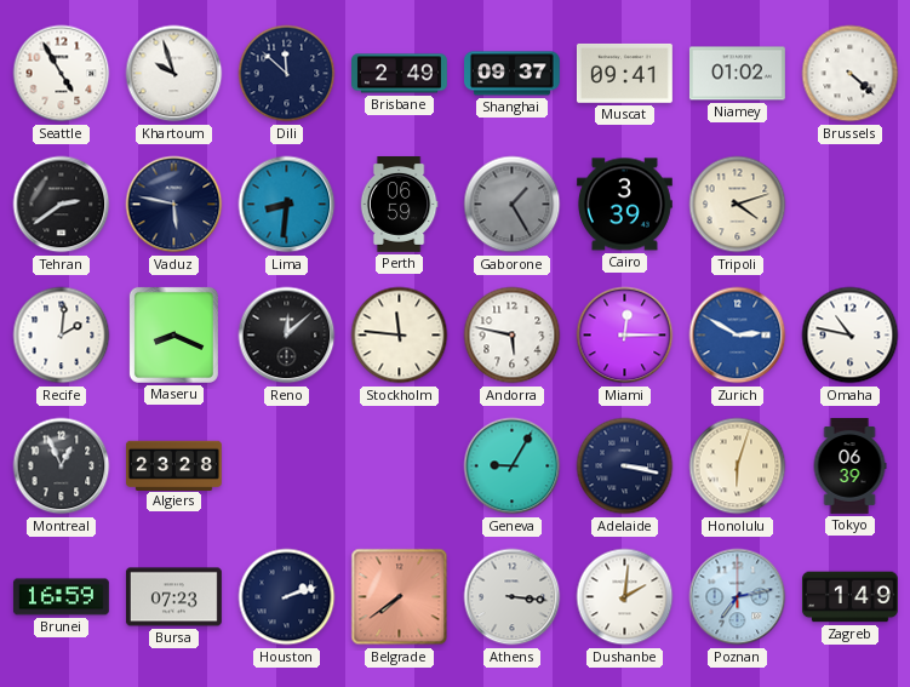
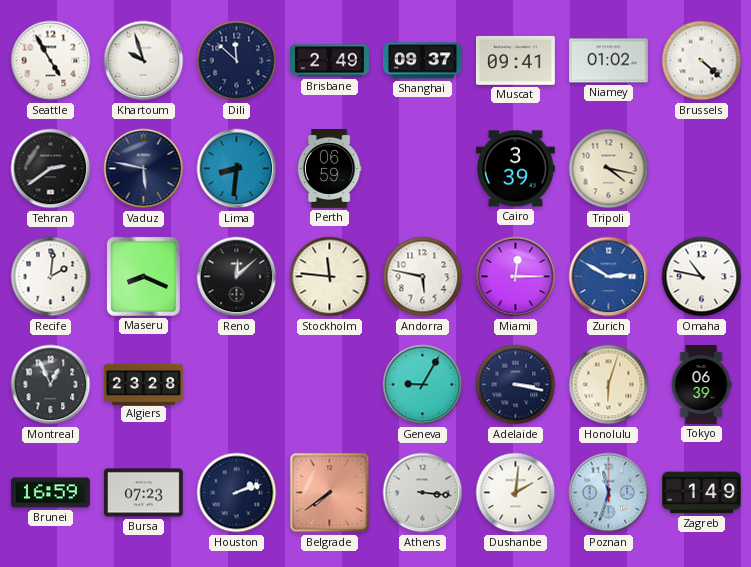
Gaborone: 1:25 -> none (513, 205)
Tripoli: 4:12 -> 4:17 (609, 169)
Poznan: 7:13 -> 11:33 (609, 493)
